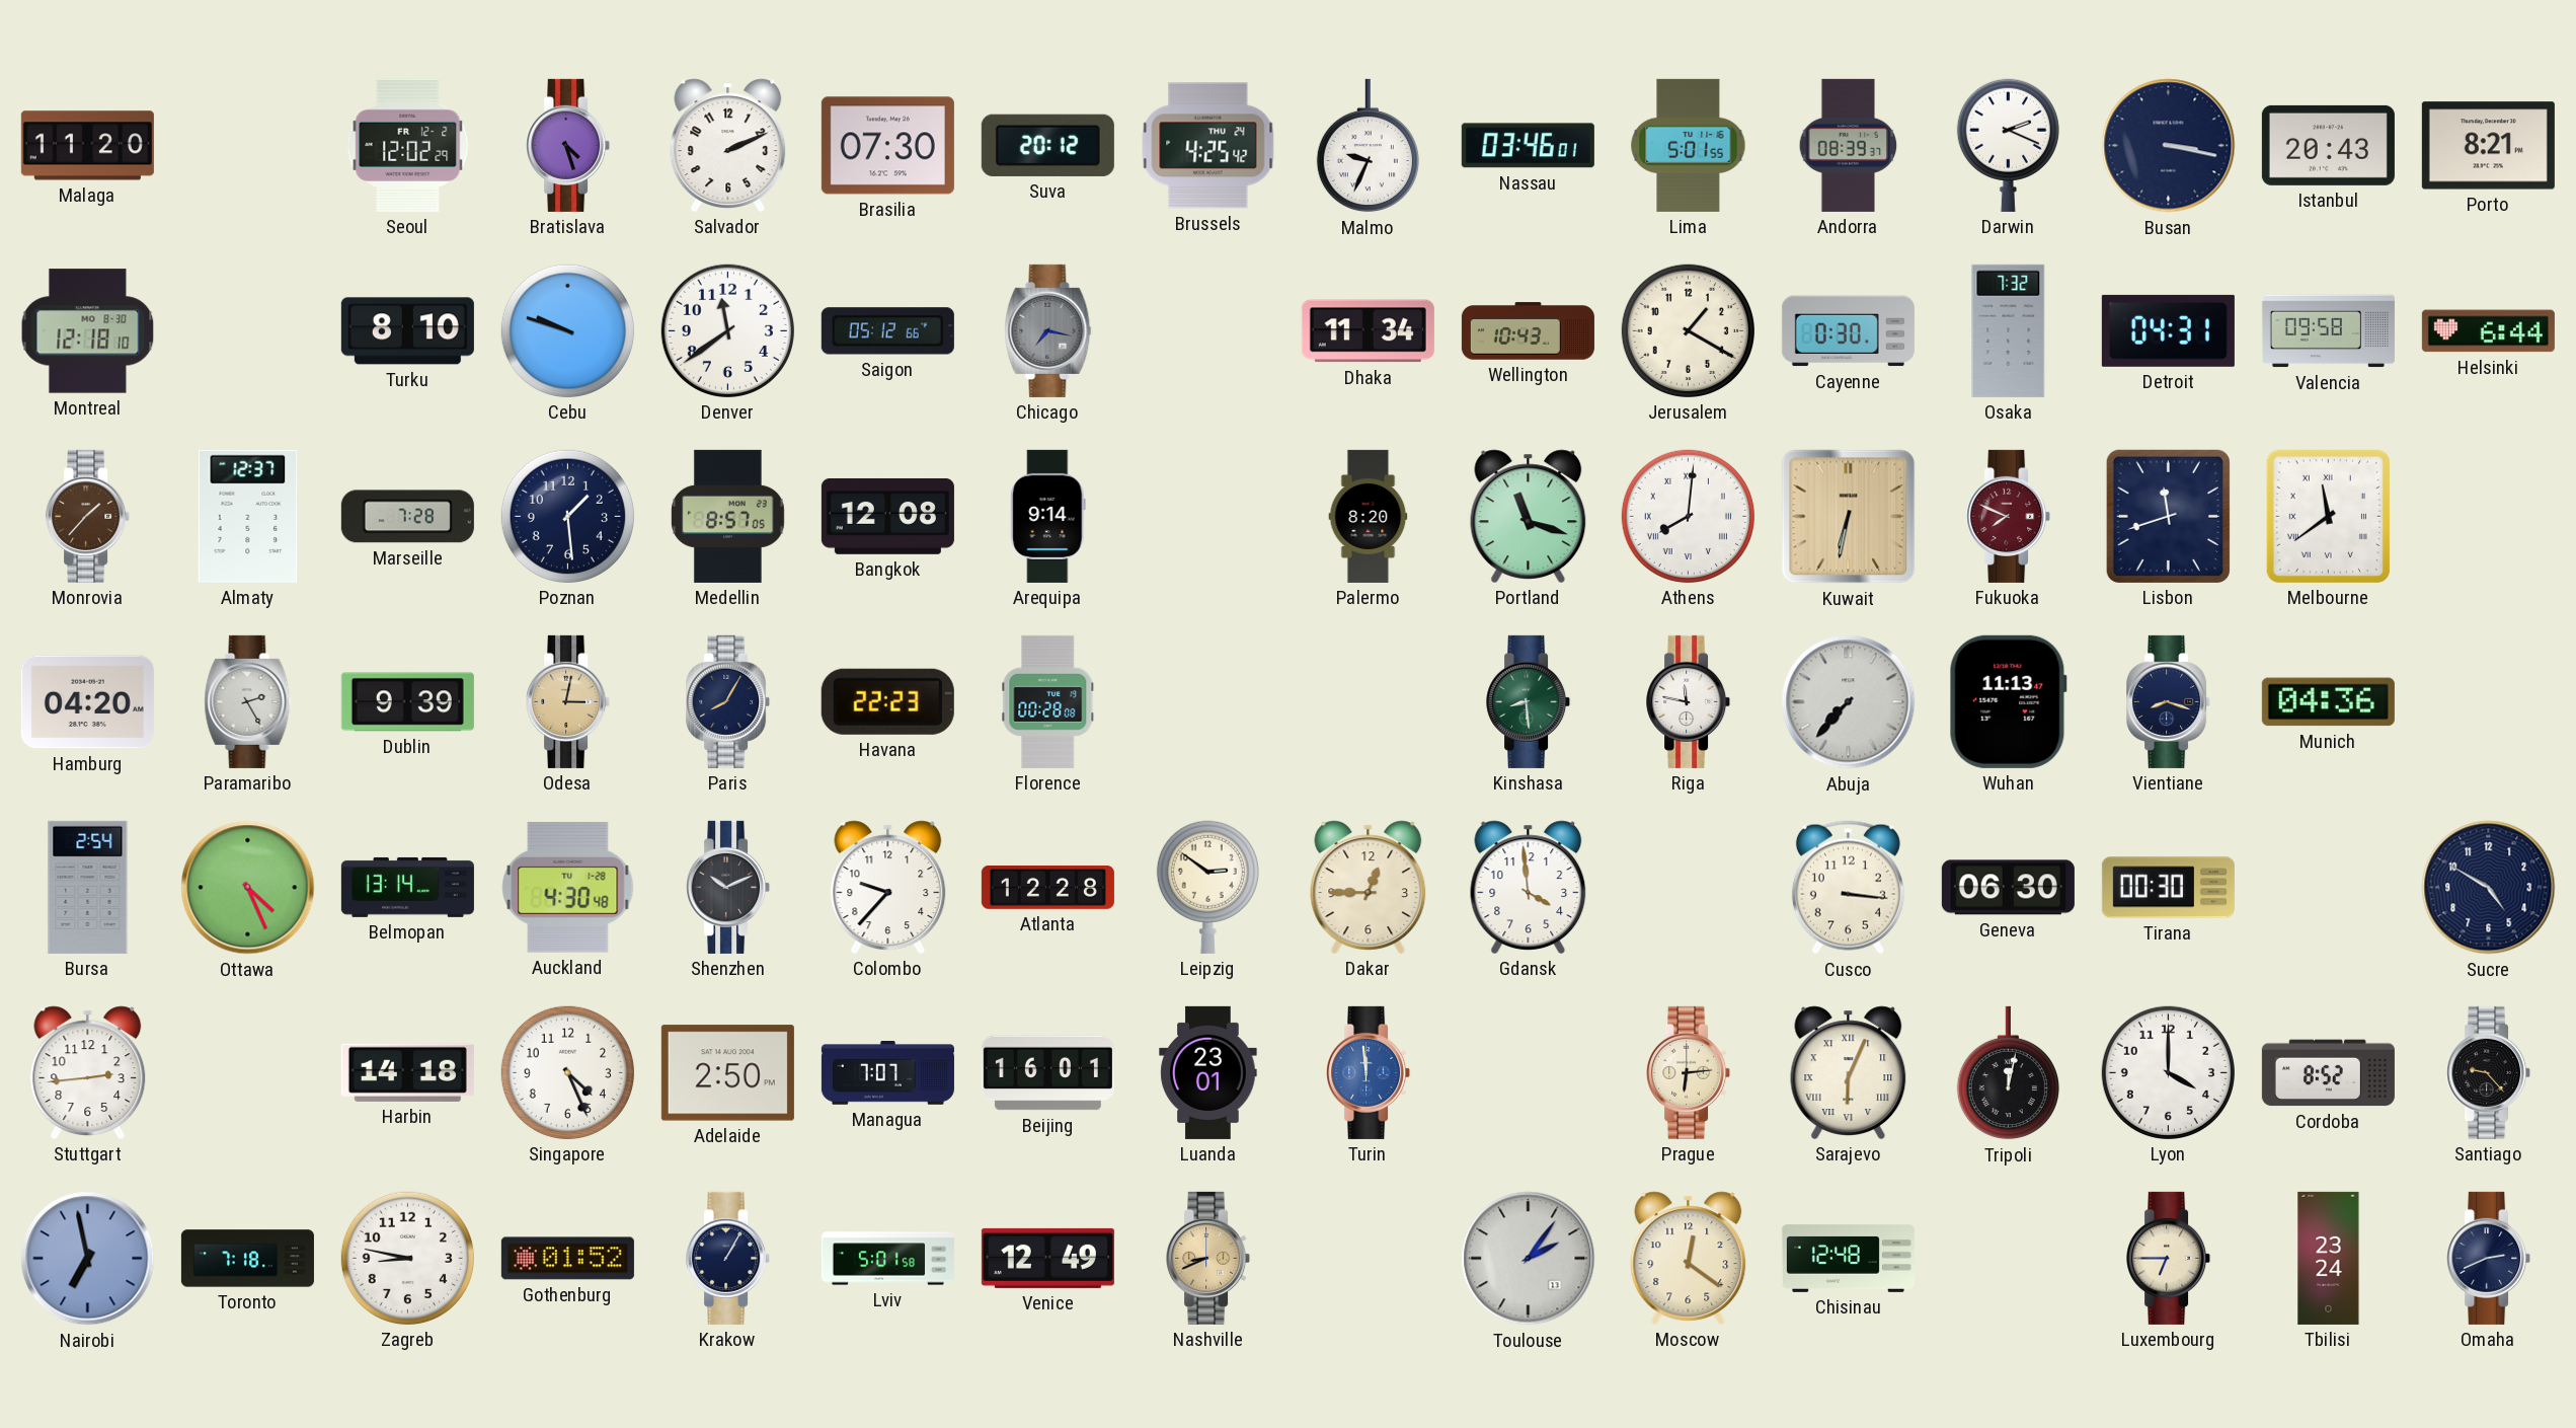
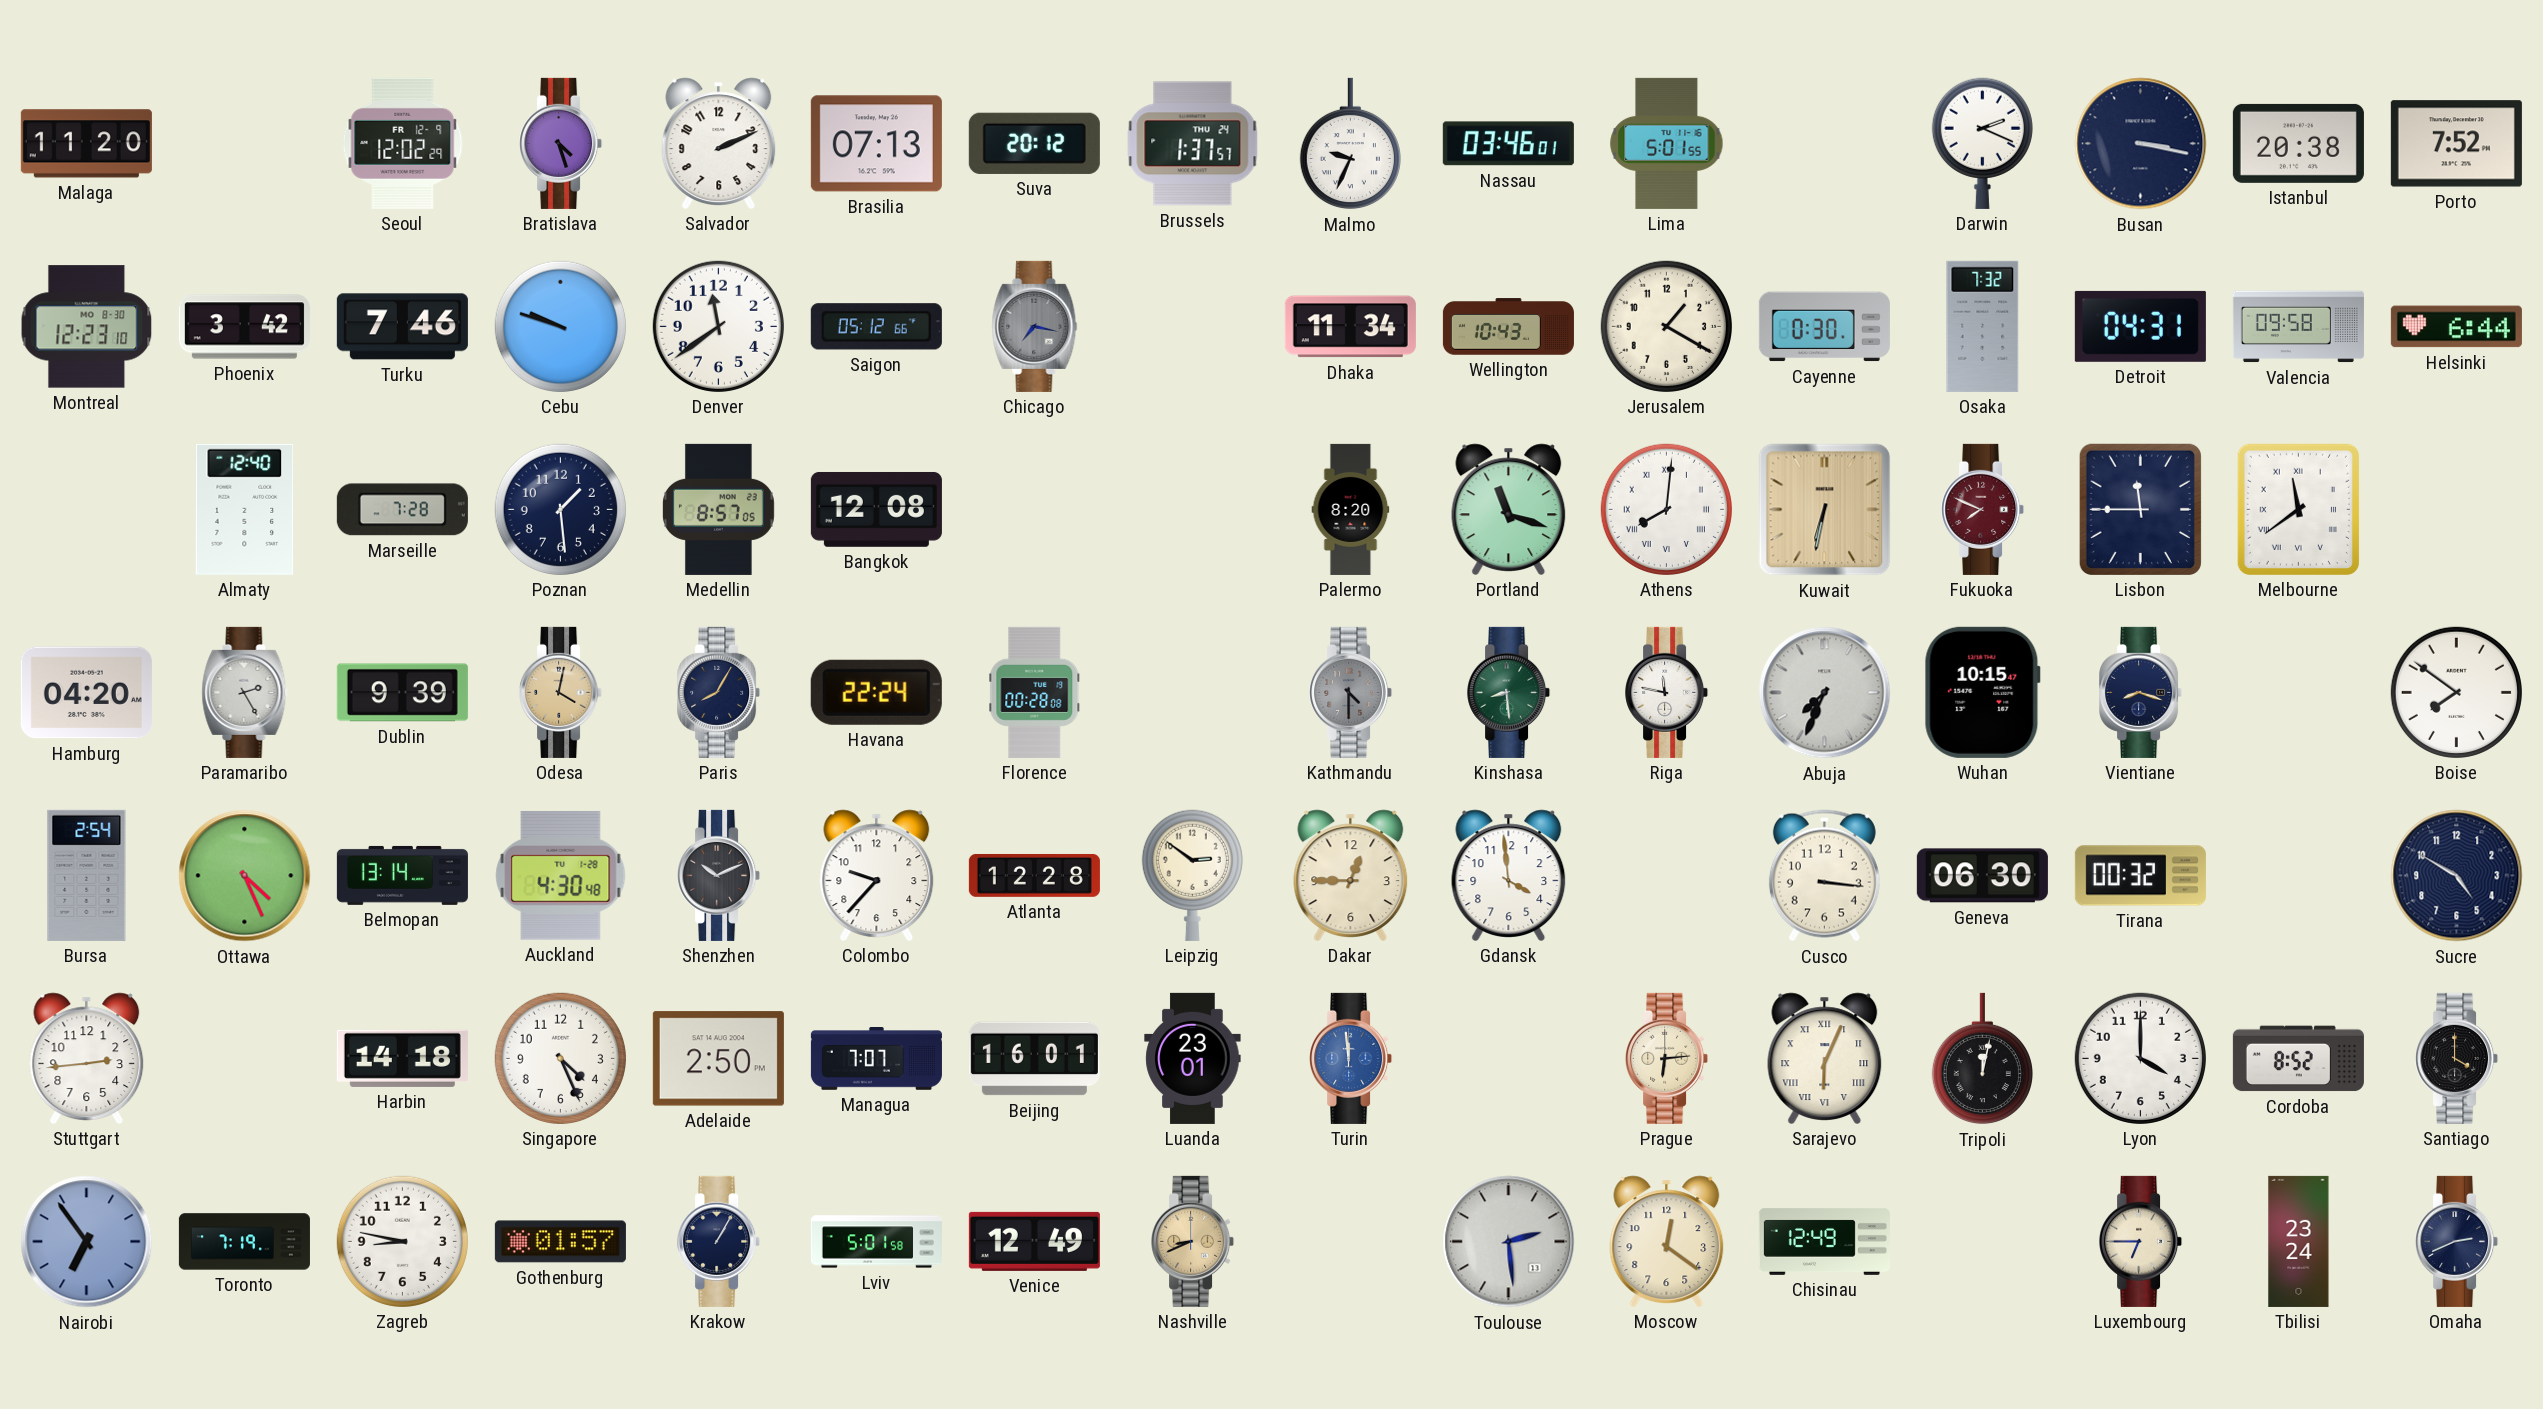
Seoul date: FR 12-2 -> FR 12-9 (403, 143)
Brasilia: 07:30 -> 07:13 (876, 144)
Brussels: 4:25 -> 1:37 (1193, 144)
Andorra: 08:39 -> none (1849, 145)
Istanbul: 20:43 -> 20:38 (2298, 143)
Porto: 8:21 -> 7:52 (2456, 144)
Montreal: 12:18 -> 12:23 (87, 327)
Phoenix: none -> 3:42 (244, 327)
Turku: 8:10 -> 7:46 (402, 327)
Monrovia: 1:37 -> none (88, 516)
Almaty: 12:37 -> 12:40 (245, 509)
Arequipa: 9:14 -> none (1048, 516)
Lisbon: 11:42 -> 11:45 (2140, 509)
Odesa: 3:02 -> 4:02 (561, 692)
Havana: 22:23 -> 22:24 (876, 692)
Kathmandu: none -> 4:30 (1351, 692)
Abuja: 7:37 -> 7:34 (1825, 693)
Wuhan: 11:13 -> 10:15 (1982, 692)
Munich: 04:36 -> none (2328, 702)
Boise: none -> 7:51 (2456, 692)
Tirana: 00:30 -> 00:32 (2140, 876)
Santiago: 9:23 -> 4:00 (2457, 1058)
Nairobi: 6:58 -> 6:54 (87, 1242)
Toronto: 7:18 -> 7:19 (244, 1242)
Gothenburg: 01:52 -> 01:57 (560, 1242)
Toulouse: 2:06 -> 2:29 (1509, 1242)
Chisinau: 12:48 -> 12:49 (1824, 1241)
